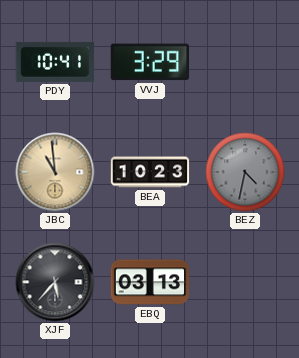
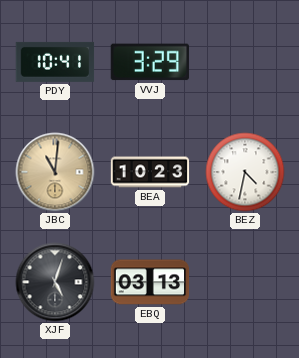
JBC: 10:59 -> 11:01 (55, 172)
BEZ dial: grey -> white (245, 172)
XJF: 5:37 -> 5:03 (55, 282)
